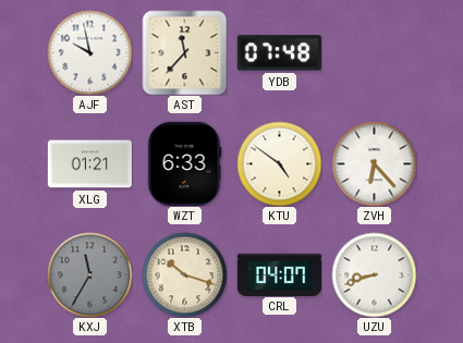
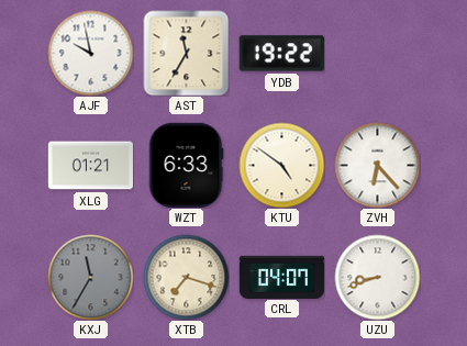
AST: 11:37 -> 11:35 (186, 53)
YDB: 07:48 -> 19:22 (281, 54)
XTB: 10:18 -> 7:18 (186, 277)
